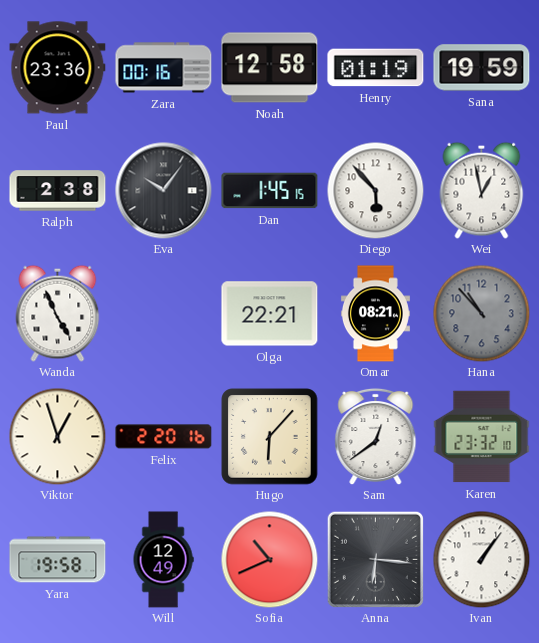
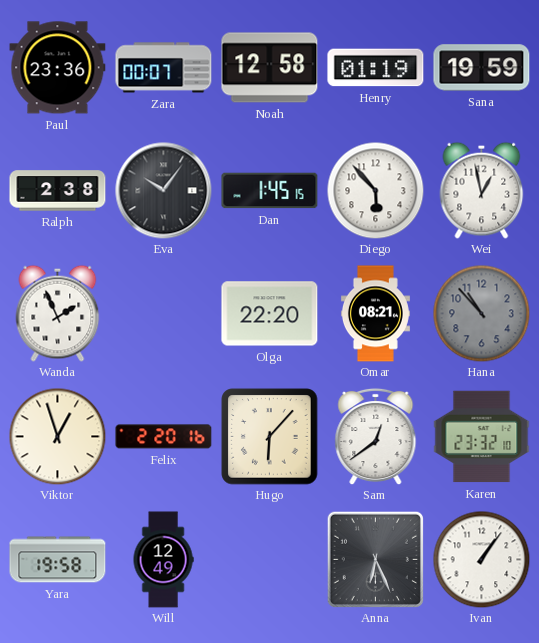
Zara: 00:16 -> 00:07 (164, 68)
Wanda: 4:56 -> 1:56 (58, 313)
Olga: 22:21 -> 22:20 (270, 314)
Sofia: 10:41 -> none (269, 559)
Anna: 6:16 -> 6:26 (375, 559)
